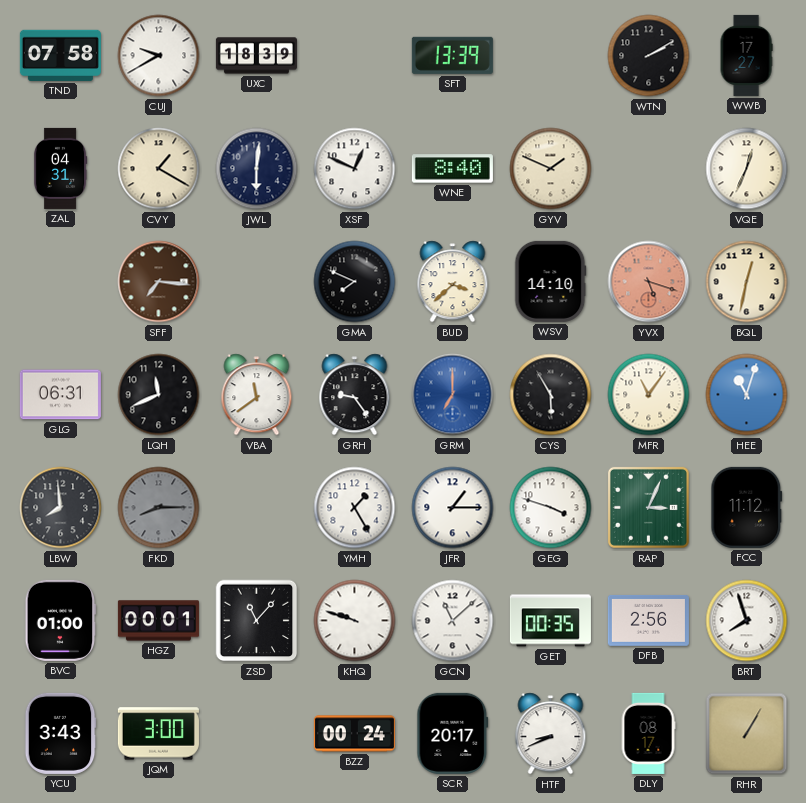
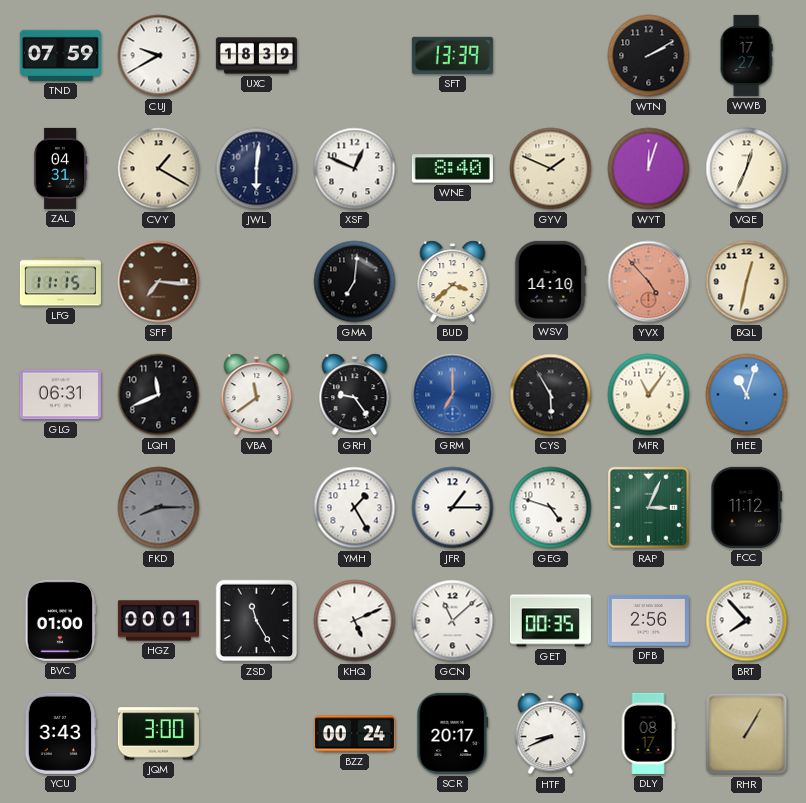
TND: 07:58 -> 07:59 (60, 55)
WYT: none -> 12:03 (649, 169)
LFG: none -> 11:15 (60, 282)
GMA: 7:49 -> 7:01 (355, 282)
YVX: 5:18 -> 4:53 (649, 282)
LBW: 7:59 -> none (61, 508)
GEG: 3:48 -> 4:48 (551, 508)
ZSD: 11:07 -> 11:25 (257, 621)
KHQ: 9:48 -> 5:11 (355, 621)
BRT: 7:57 -> 7:53 (747, 621)
